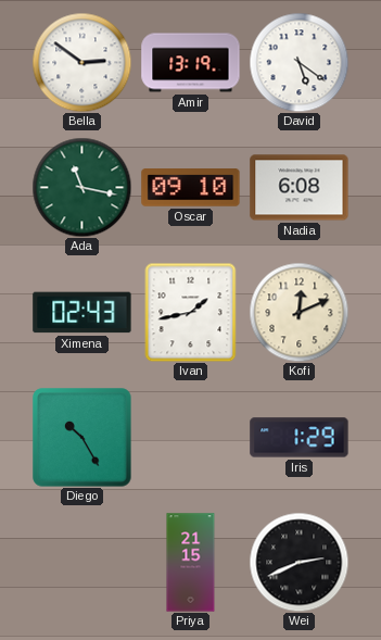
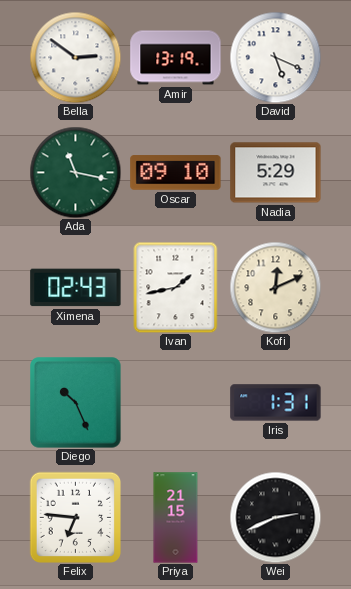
David: 5:21 -> 5:19 (275, 57)
Nadia: 6:08 -> 5:29 (276, 173)
Diego: 10:25 -> 10:26 (76, 403)
Iris: 1:29 -> 1:31 (276, 403)
Felix: none -> 6:46 (75, 517)
